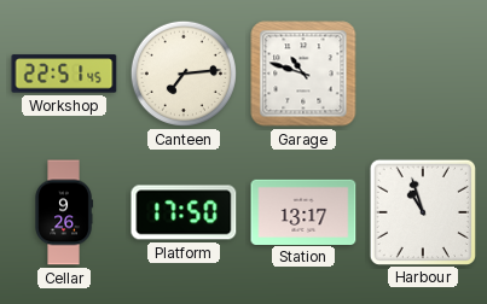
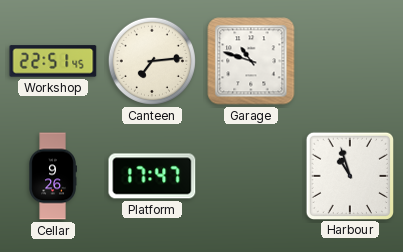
Platform: 17:50 -> 17:47 (152, 176)
Station: 13:17 -> none (303, 211)
